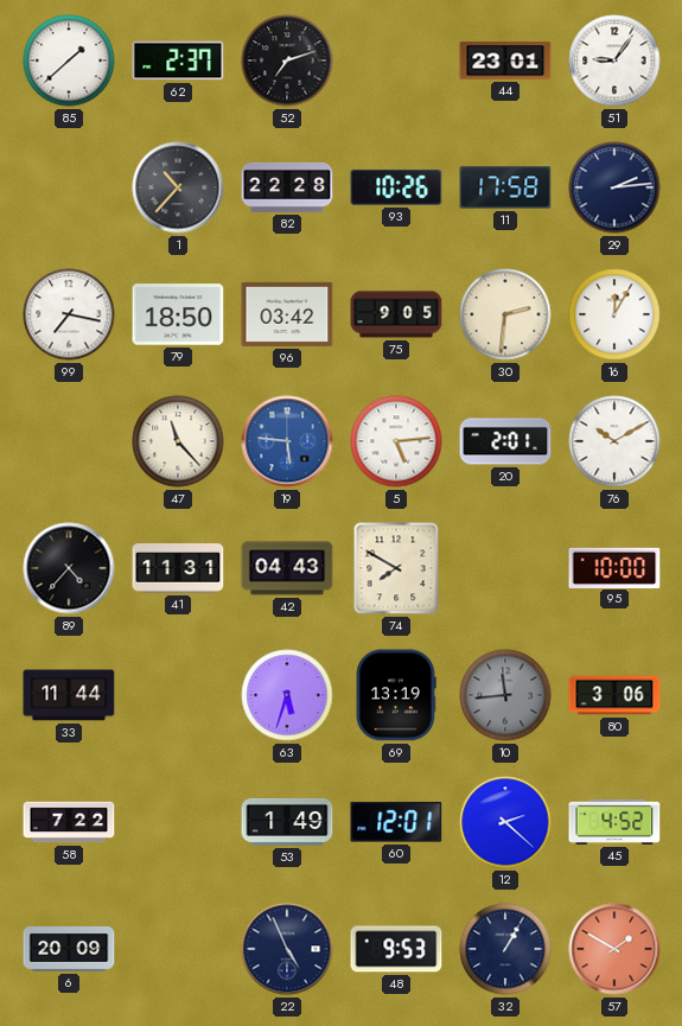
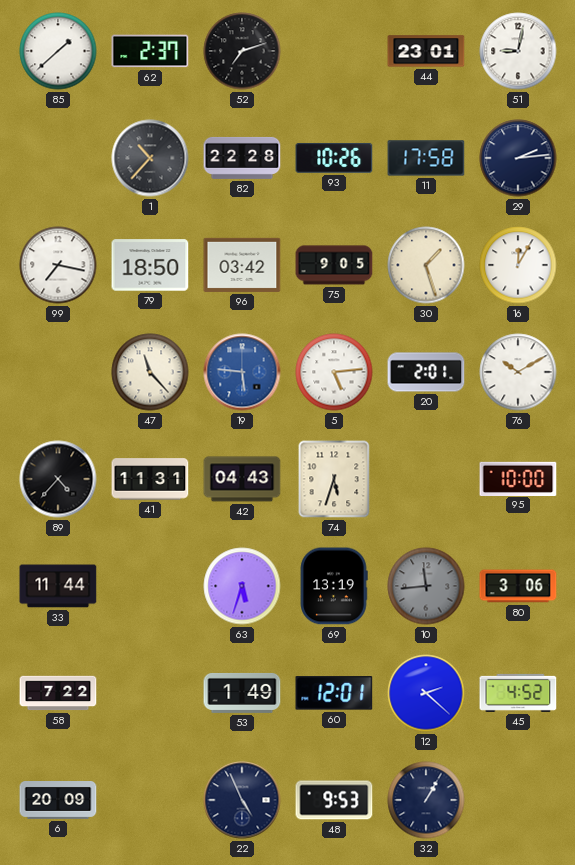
51: 9:06 -> 9:02 (518, 51)
30: 2:31 -> 1:27 (426, 265)
74: 7:50 -> 5:33 (334, 479)
57: 1:50 -> none (614, 949)
